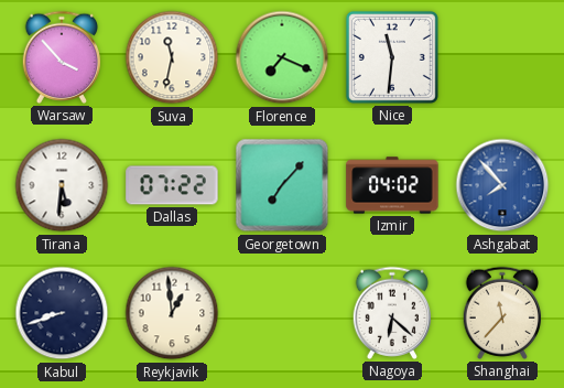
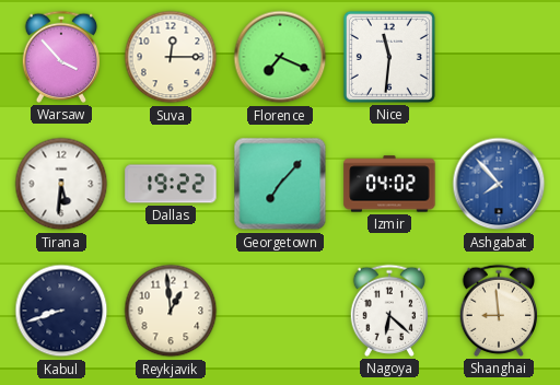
Suva: 11:32 -> 12:15 (171, 57)
Dallas: 07:22 -> 19:22 (171, 184)
Shanghai: 11:37 -> 8:59 (498, 311)
